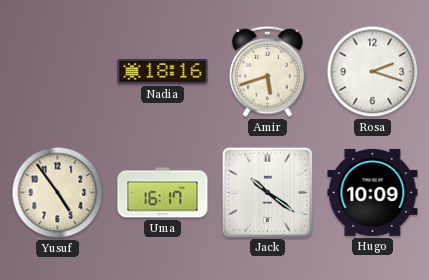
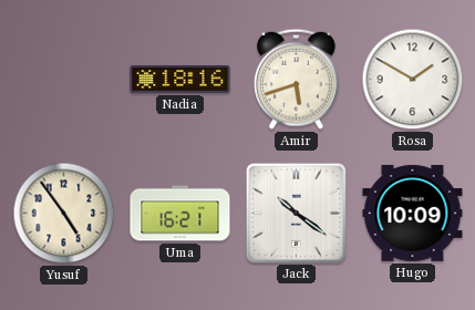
Rosa: 2:18 -> 1:50 (413, 80)
Uma: 16:17 -> 16:21 (180, 214)
